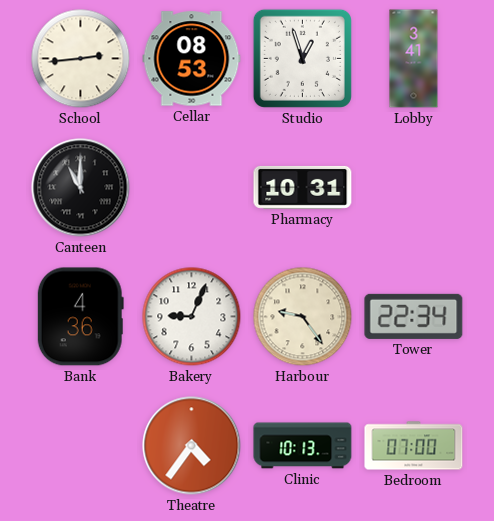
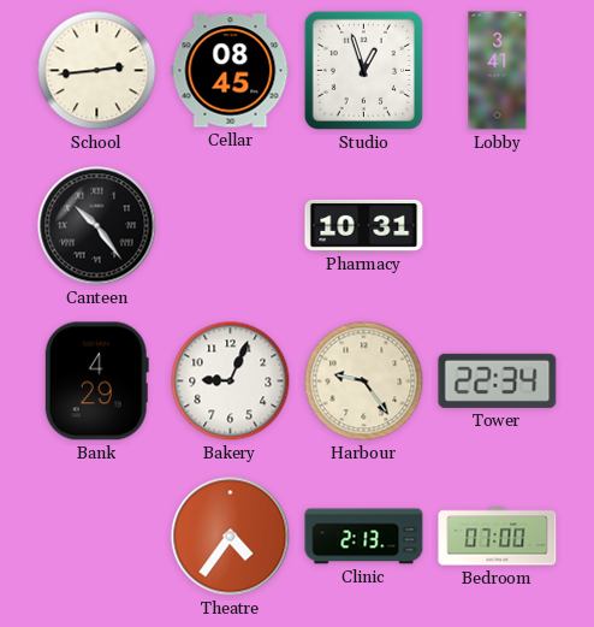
Cellar: 08:53 -> 08:45 (231, 71)
Canteen: 11:00 -> 10:24 (97, 226)
Bank: 4:36 -> 4:29 (96, 381)
Clinic: 10:13 -> 2:13 (364, 537)
